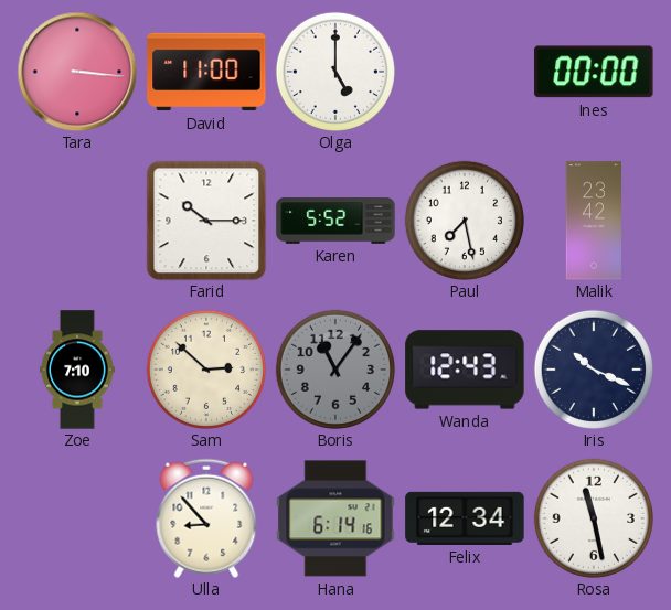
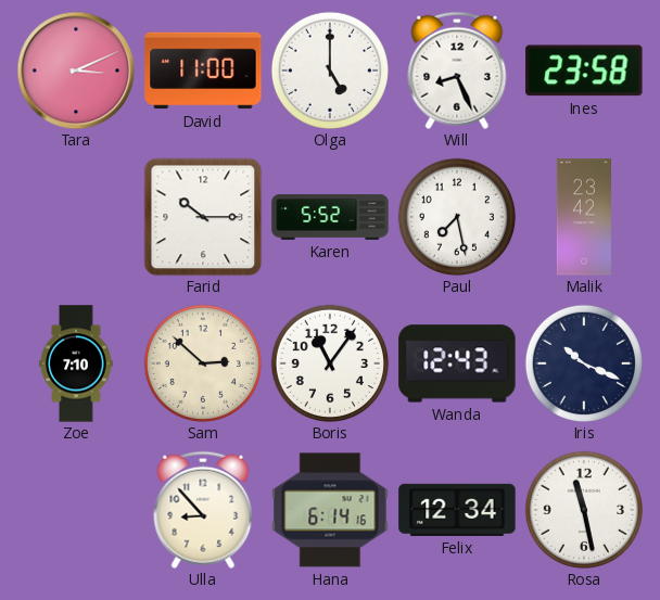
Tara: 3:16 -> 3:11 (76, 71)
Will: none -> 8:26 (457, 71)
Ines: 00:00 -> 23:58 (584, 71)
Boris dial: grey -> white (330, 363)
